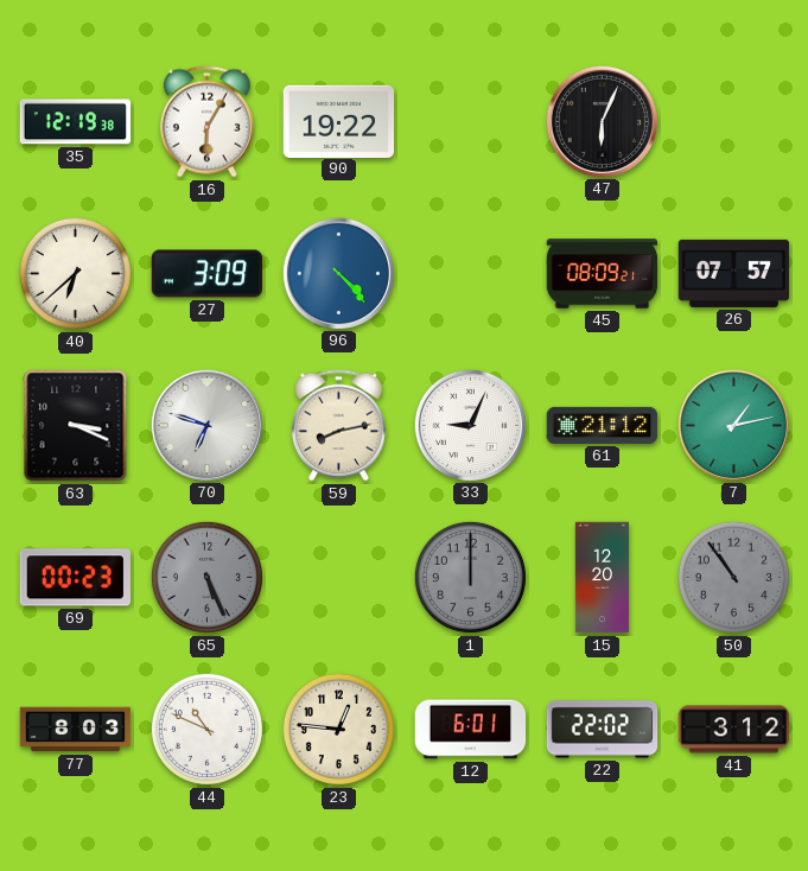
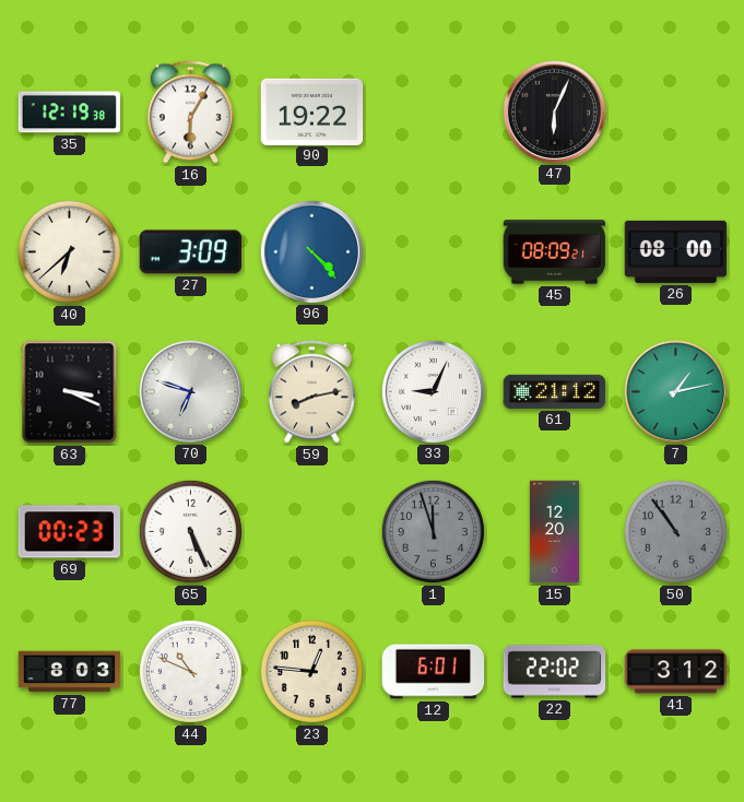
26: 07:57 -> 08:00 (676, 251)
65 dial: grey -> white (190, 531)
1: 12:00 -> 11:57 (433, 531)
